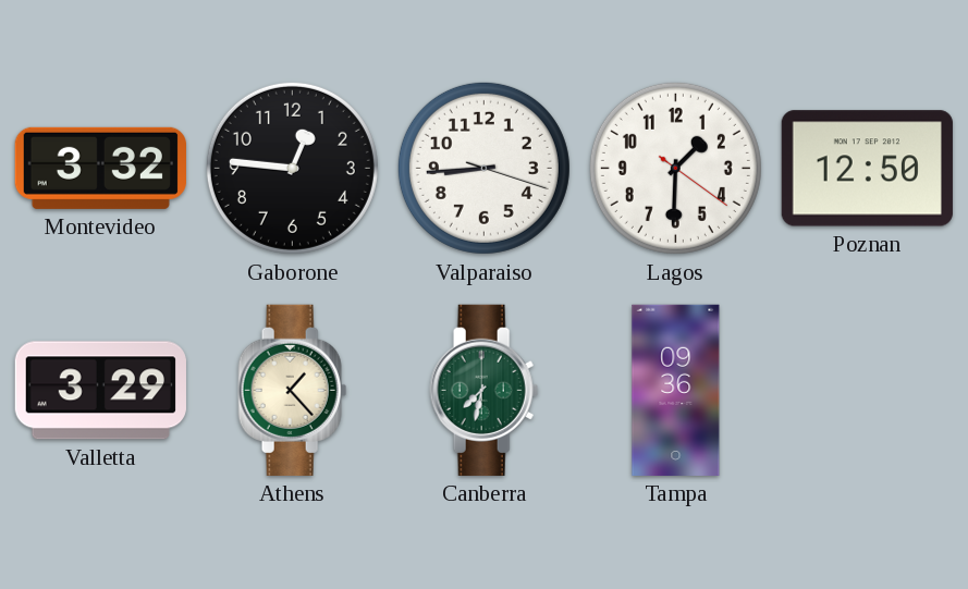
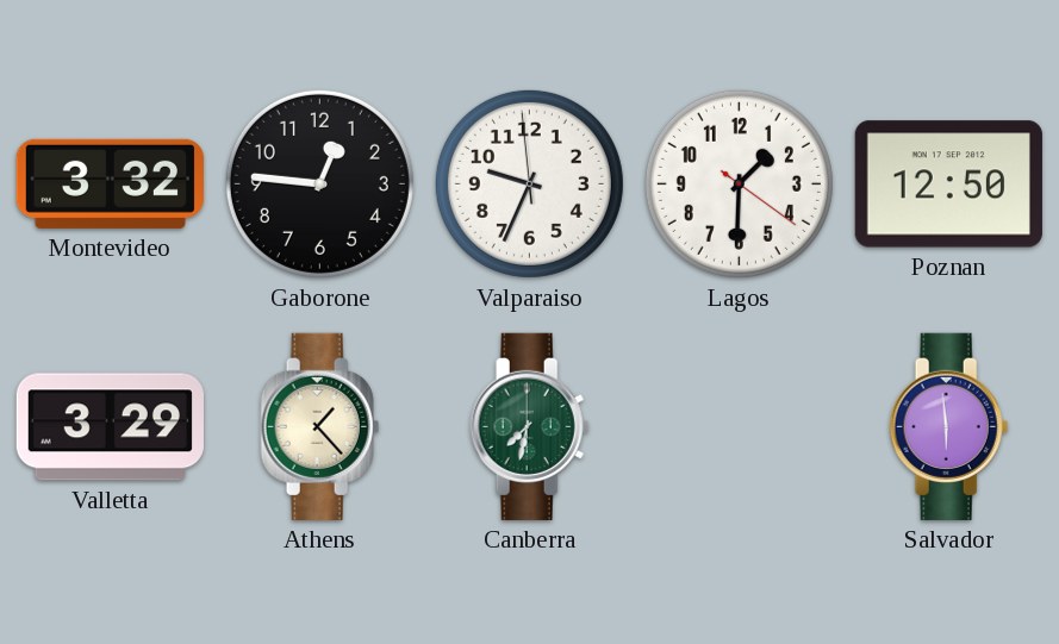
Valparaiso: 8:44 -> 9:33 (529, 183)
Tampa: 09:36 -> none (676, 390)
Salvador: none -> 5:59 (949, 426)
